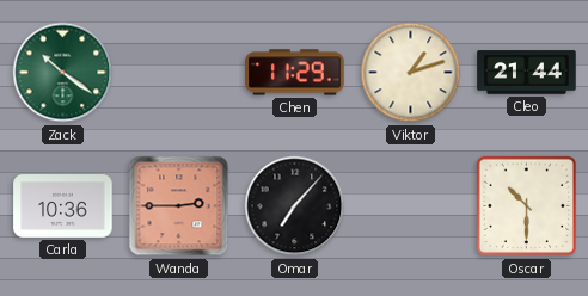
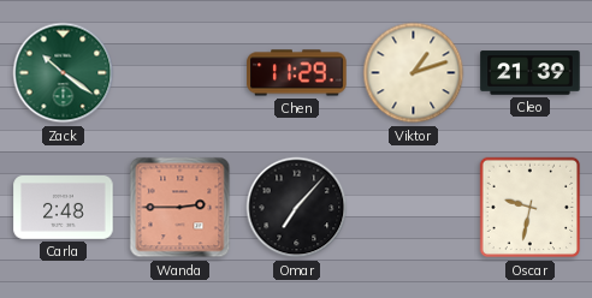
Cleo: 21:44 -> 21:39 (531, 73)
Carla: 10:36 -> 2:48 (64, 208)
Oscar: 10:30 -> 9:32 (531, 208)
